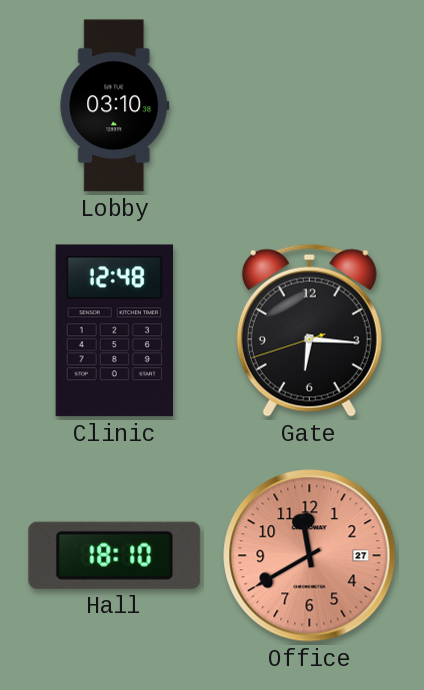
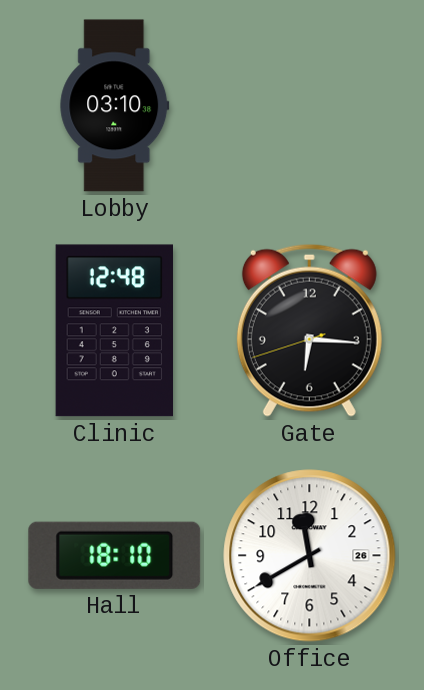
Office date: 27 -> 26 (310, 556)
Office dial: salmon -> white (310, 556)
